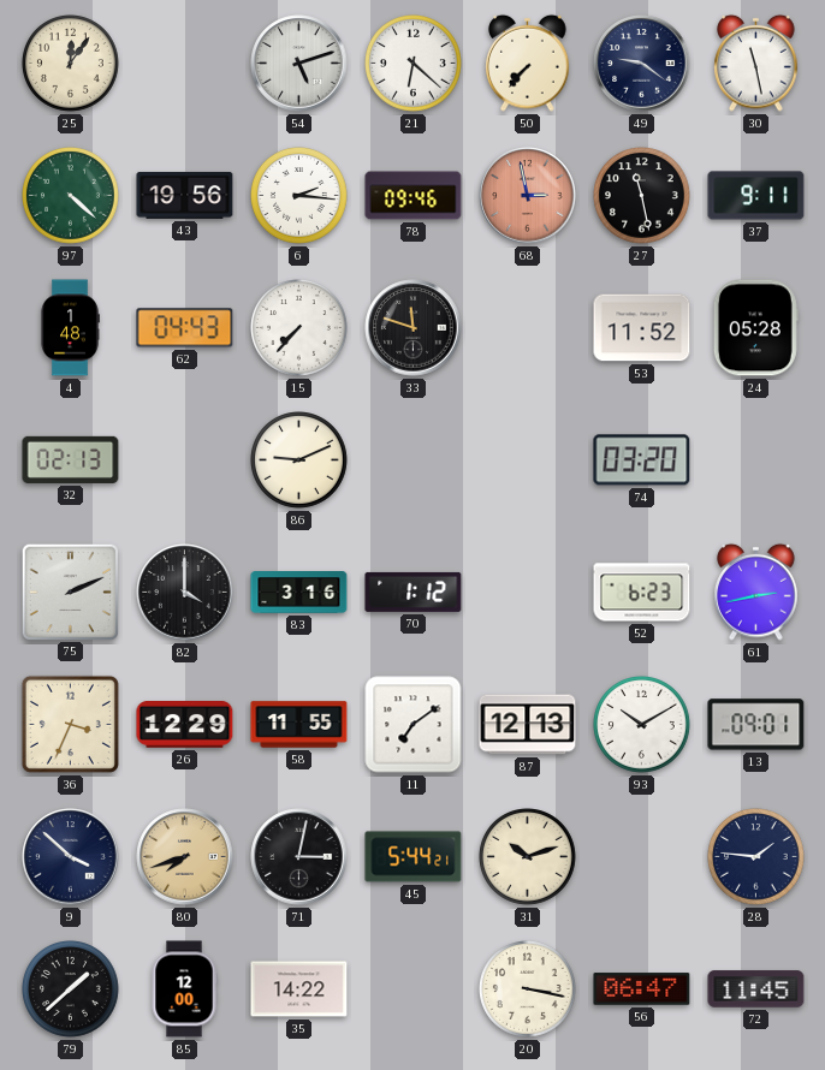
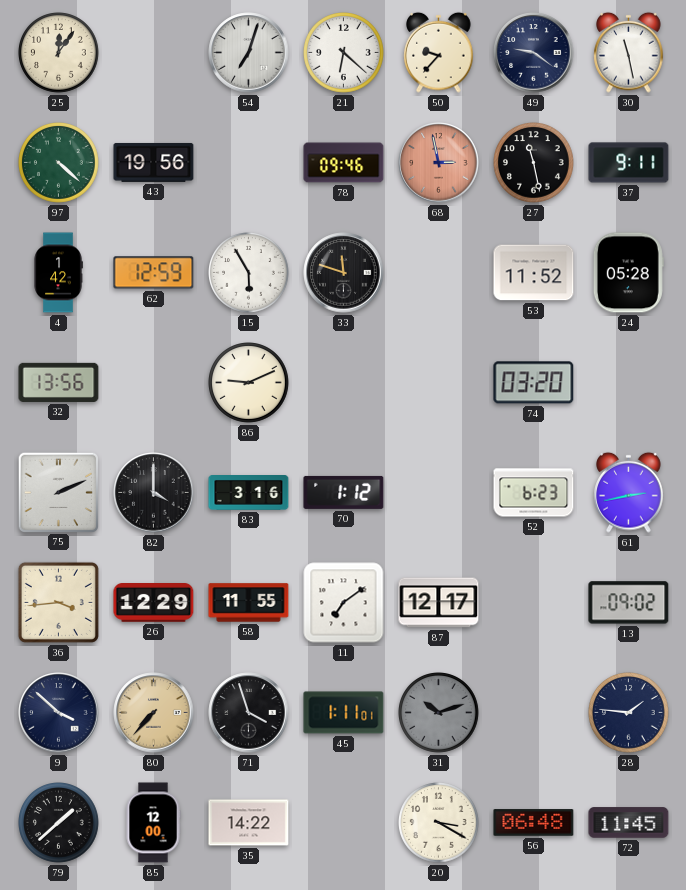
54: 5:12 -> 7:03 (249, 53)
50: 7:37 -> 9:37 (439, 52)
6: 2:16 -> none (299, 196)
4: 1:48 -> 1:42 (58, 273)
62: 04:43 -> 12:59 (154, 273)
15: 7:37 -> 5:55 (249, 273)
32: 02:13 -> 13:56 (59, 382)
36: 3:34 -> 3:44 (58, 602)
87: 12:13 -> 12:17 (439, 603)
93: 10:10 -> none (642, 725)
13: 09:01 -> 09:02 (629, 603)
80: 7:42 -> 7:37 (154, 713)
71: 3:02 -> 3:57 (249, 713)
45: 5:44 -> 1:11 (344, 713)
31 dial: cream -> grey (439, 713)
20: 3:17 -> 3:20 (439, 823)
56: 06:47 -> 06:48 (534, 823)
